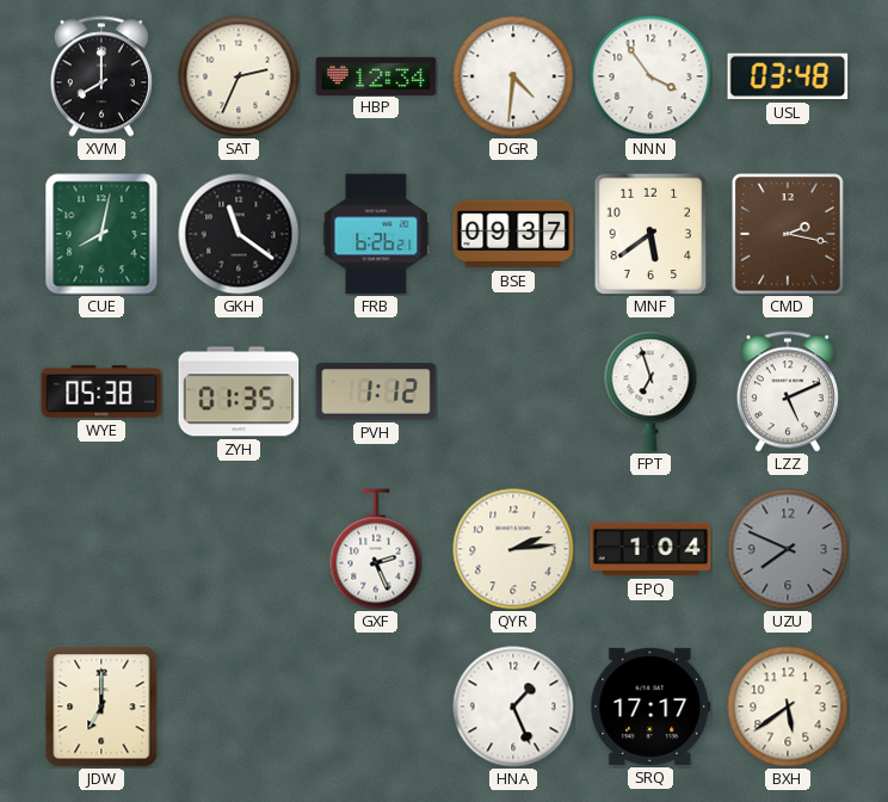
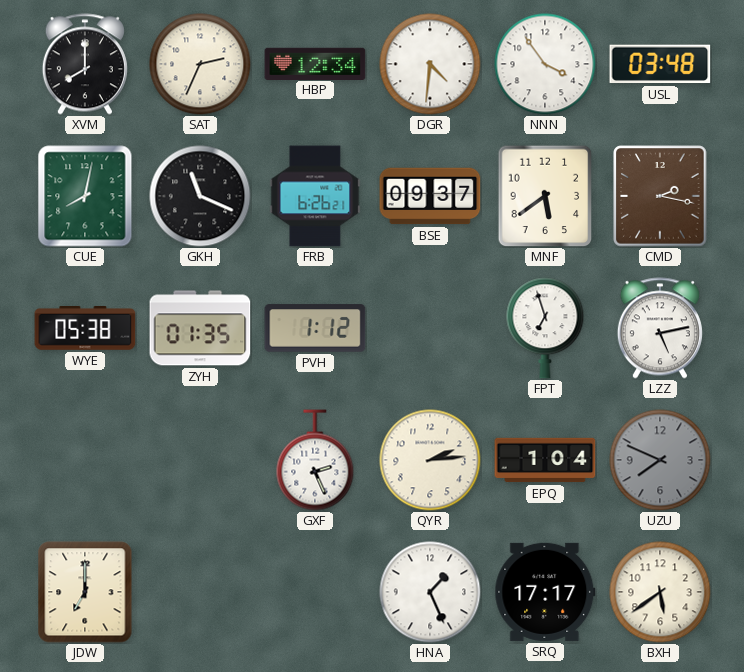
GKH: 11:21 -> 11:19 (200, 196)
LZZ: 5:11 -> 5:13 (660, 328)
